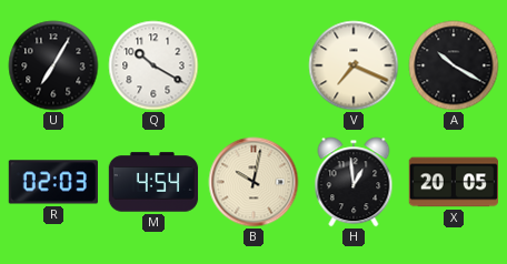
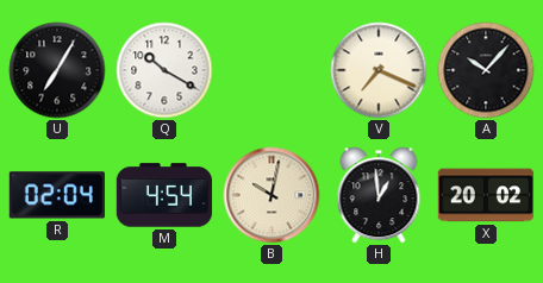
A: 10:20 -> 10:07 (486, 70)
R: 02:03 -> 02:04 (57, 195)
X: 20:05 -> 20:02 (485, 195)
